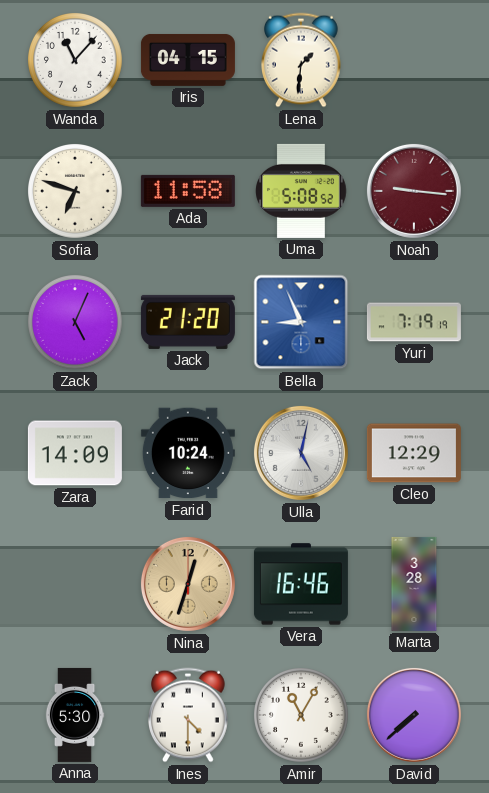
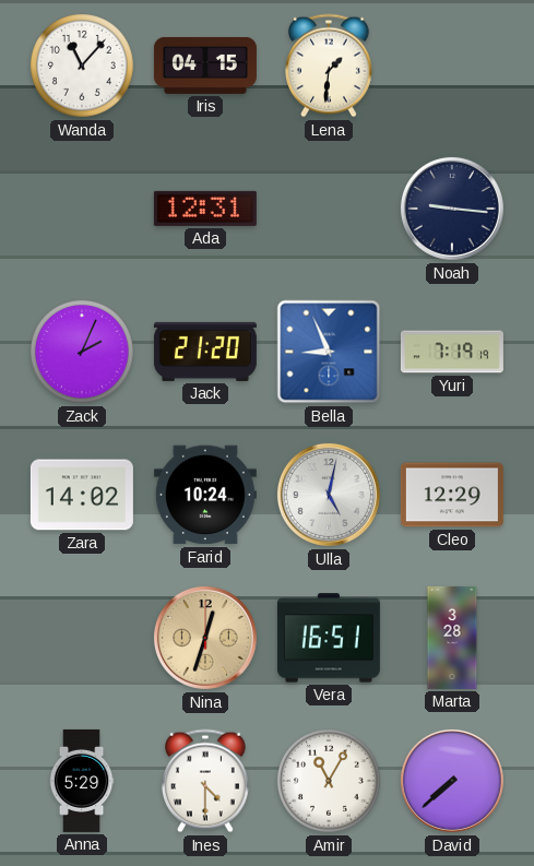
Sofia: 6:48 -> none (76, 192)
Ada: 11:58 -> 12:31 (205, 209)
Uma: 5:08 -> none (301, 191)
Noah dial: burgundy -> navy (452, 209)
Zack: 5:04 -> 2:04 (83, 353)
Zara: 14:09 -> 14:02 (82, 495)
Vera: 16:46 -> 16:51 (329, 638)
Anna: 5:30 -> 5:29 (82, 781)
